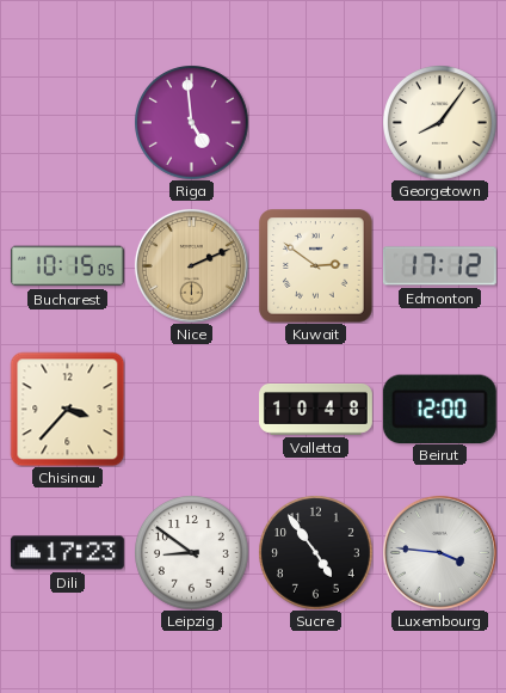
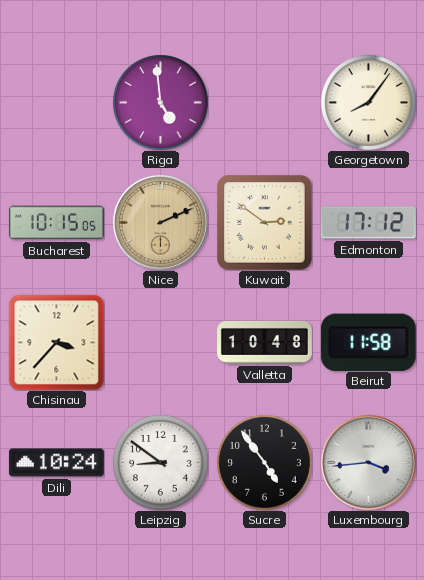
Beirut: 12:00 -> 11:58 (368, 342)
Dili: 17:23 -> 10:24 (56, 463)
Luxembourg: 3:46 -> 3:44 (368, 462)
